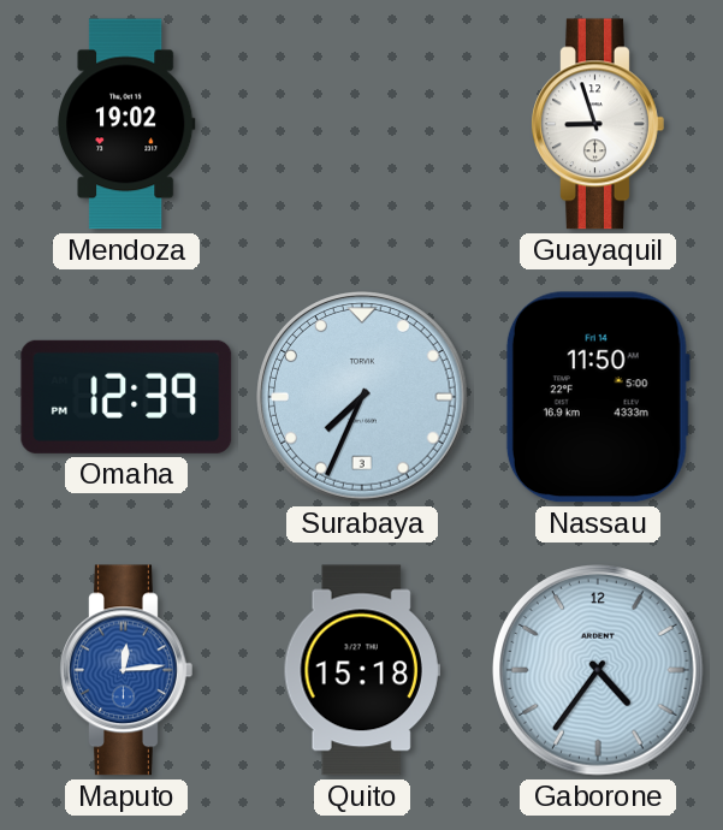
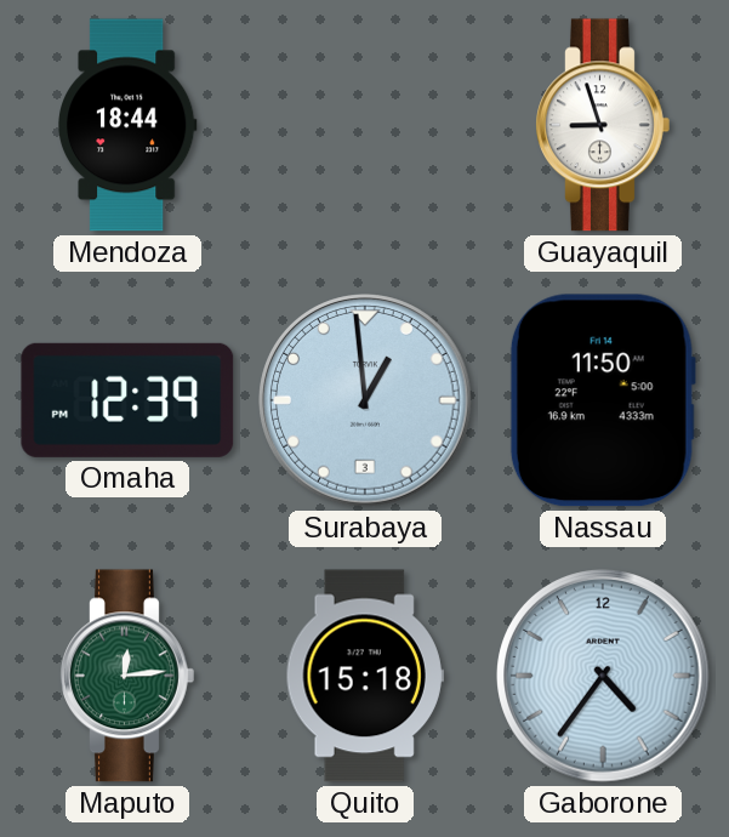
Mendoza: 19:02 -> 18:44 (127, 125)
Surabaya: 7:34 -> 12:59 (365, 400)
Maputo dial: blue -> green (127, 676)
